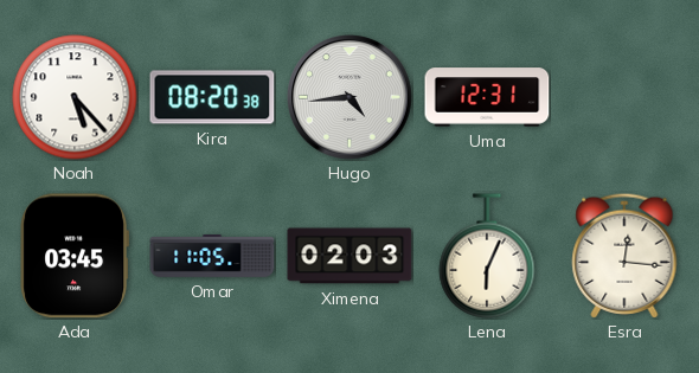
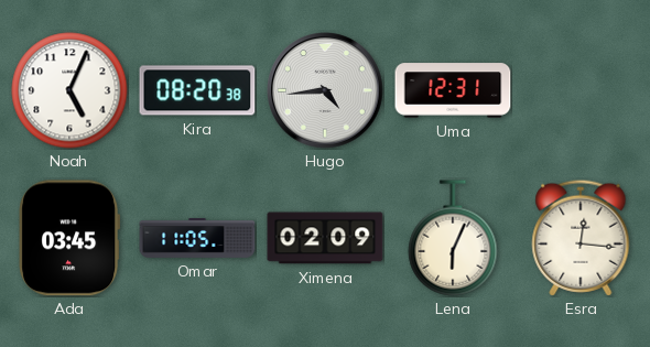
Noah: 5:23 -> 5:04 (69, 90)
Ximena: 02:03 -> 02:09 (325, 238)
